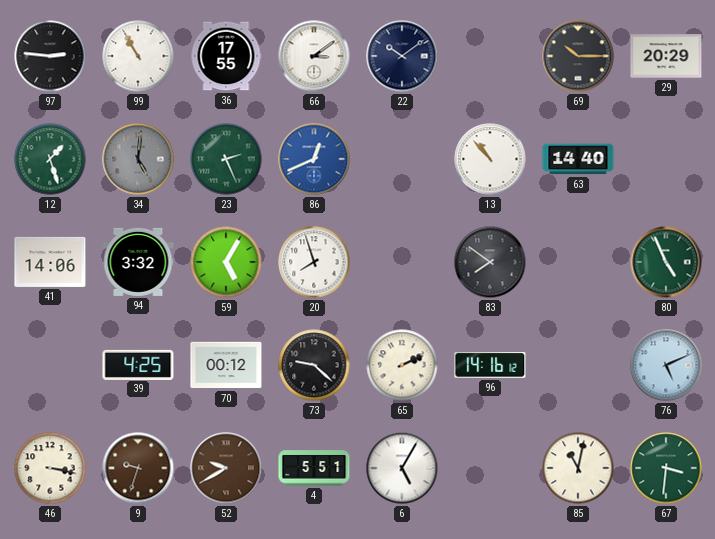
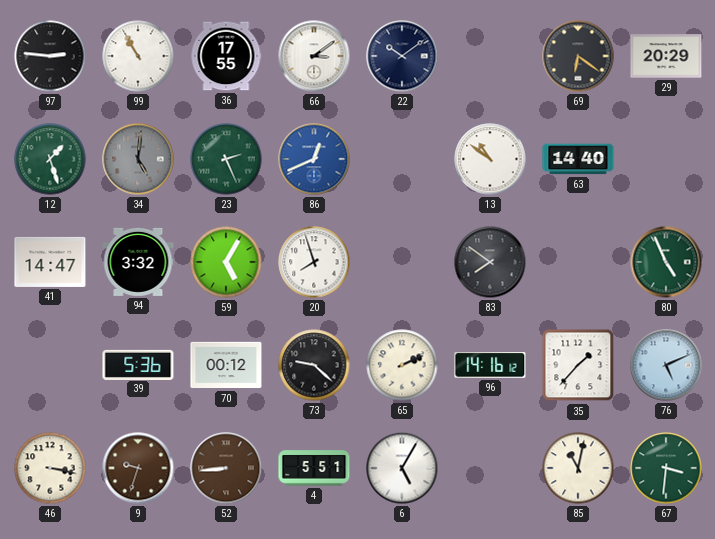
69: 10:15 -> 6:21 (578, 56)
13: 10:53 -> 10:51 (490, 159)
41: 14:06 -> 14:47 (50, 262)
39: 4:25 -> 5:36 (138, 364)
35: none -> 1:37 (578, 365)
52: 9:40 -> 8:44 (226, 468)
